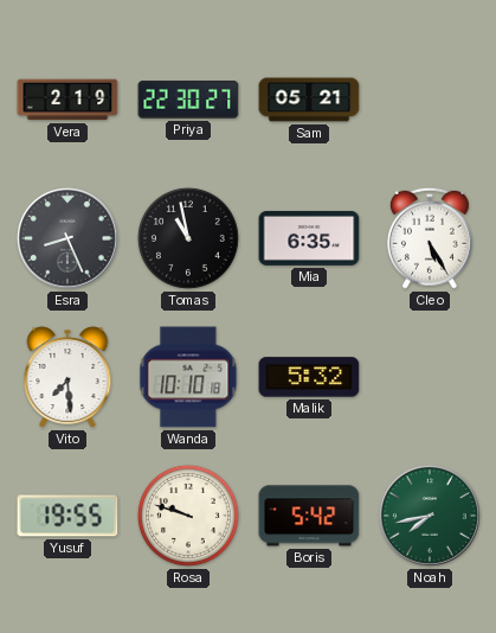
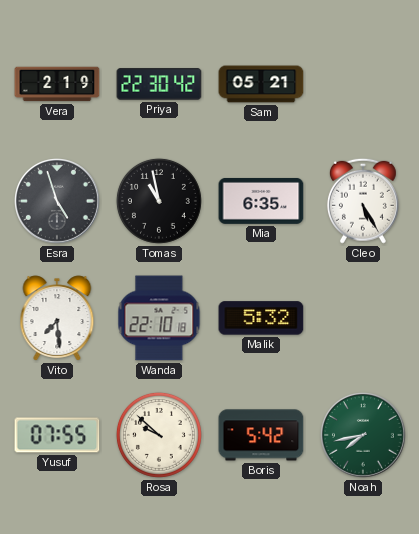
Priya: 22:30:27 -> 22:30:42 (159, 84)
Esra: 8:26 -> 4:57 (58, 202)
Wanda: 10:10 -> 22:10 (159, 318)
Yusuf: 19:55 -> 07:55 (57, 435)
Rosa: 9:48 -> 9:52 (159, 435)
